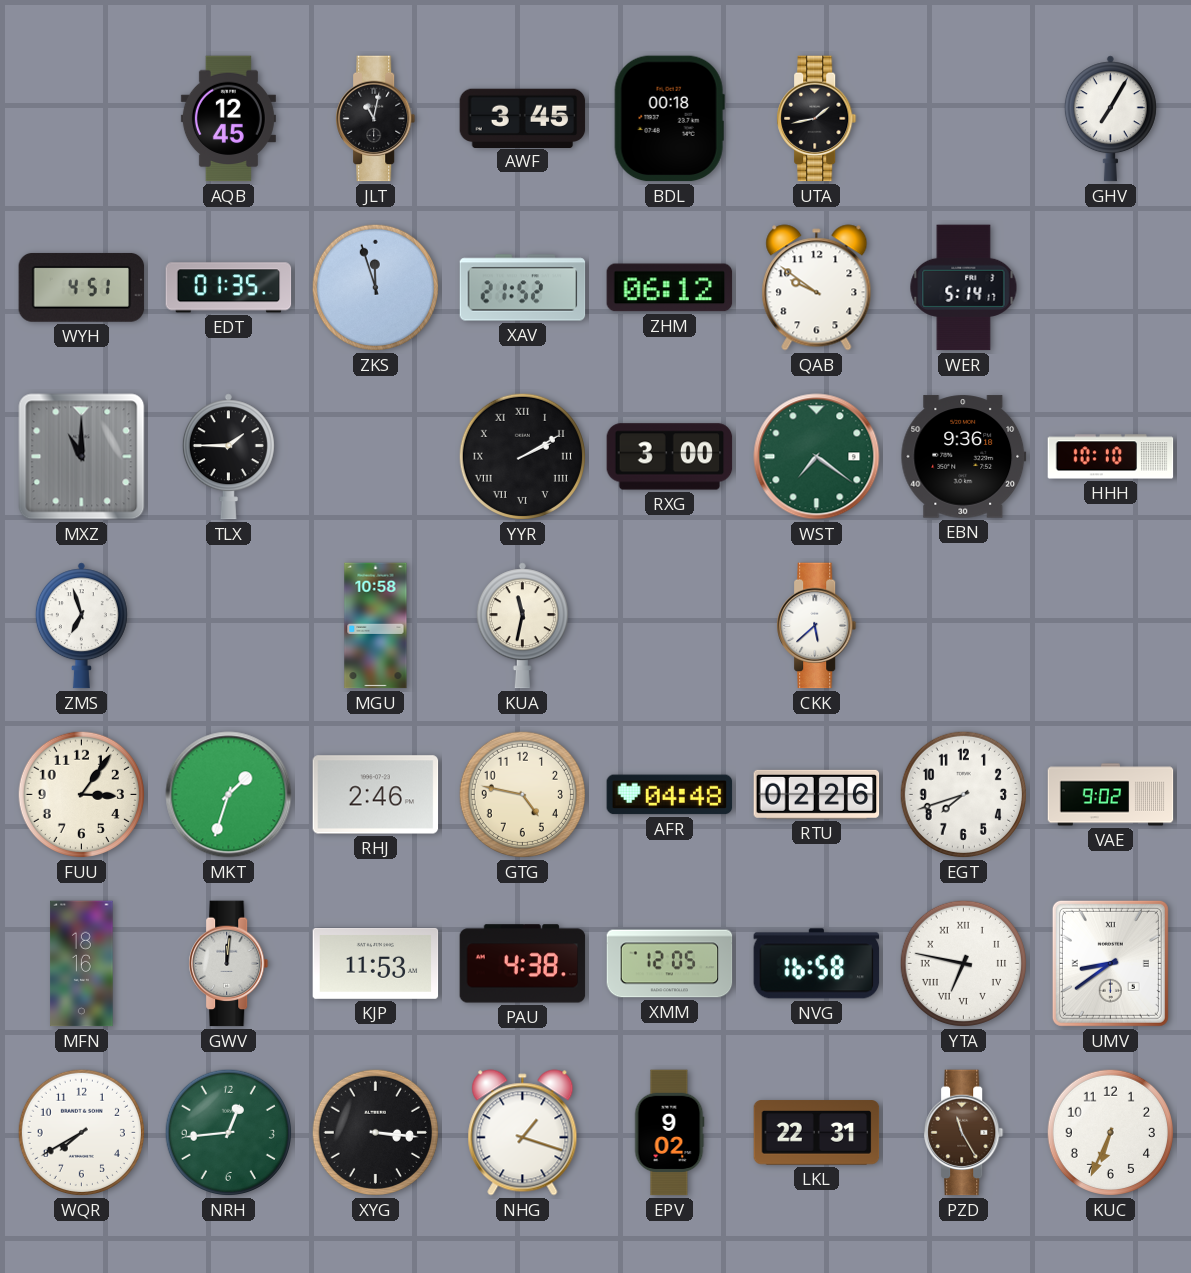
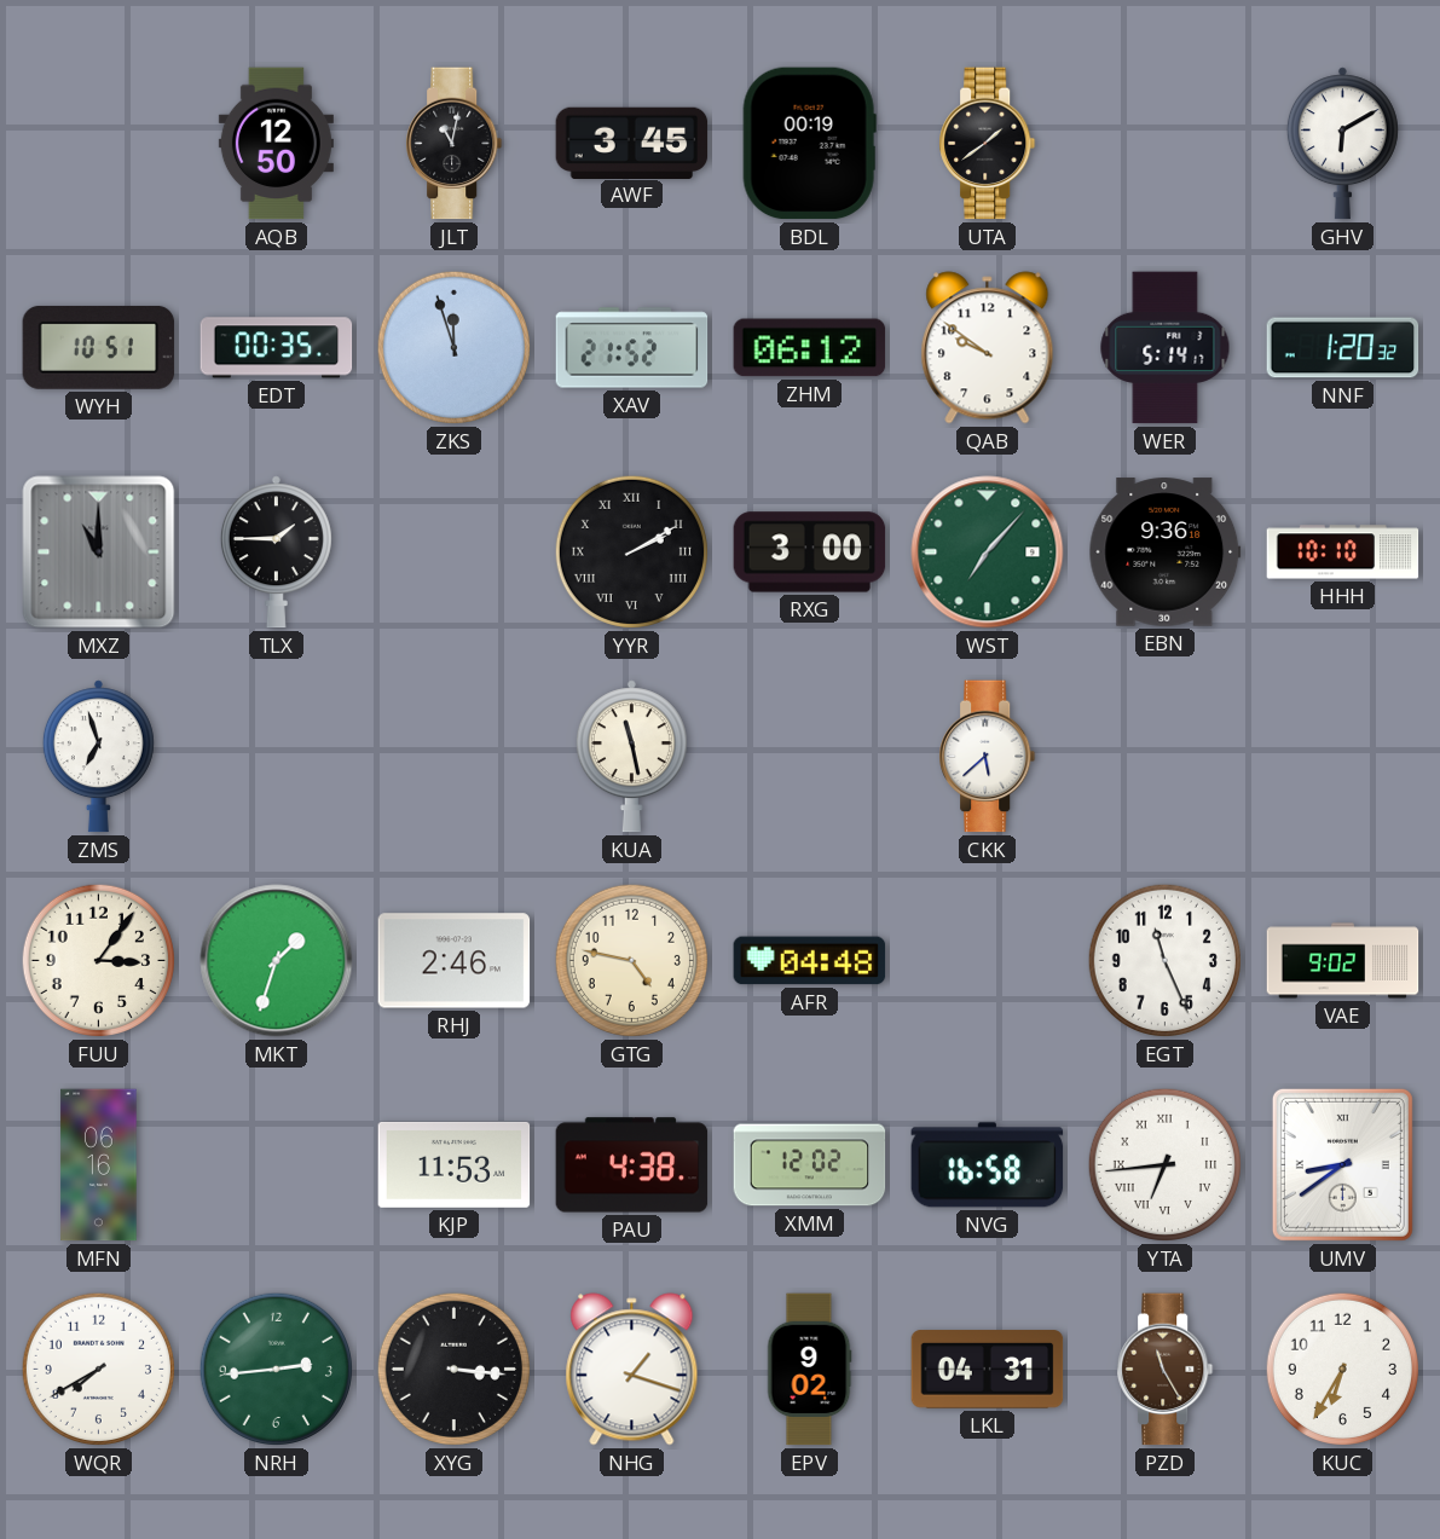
AQB: 12:45 -> 12:50 (276, 144)
BDL: 00:18 -> 00:19 (809, 144)
UTA: 1:43 -> 1:39 (988, 144)
GHV: 7:05 -> 6:10 (1342, 144)
WYH: 4:51 -> 10:51 (99, 347)
EDT: 01:35 -> 00:35 (277, 348)
NNF: none -> 1:20 (1343, 348)
WST: 7:21 -> 7:07 (988, 552)
MGU: 10:58 -> none (376, 626)
KUA: 11:32 -> 11:28 (631, 757)
RTU: 02:26 -> none (817, 794)
EGT: 7:42 -> 11:26 (1164, 960)
MFN: 18:16 -> 06:16 (99, 1165)
GWV: 12:01 -> none (229, 964)
XMM: 12:05 -> 12:02 (810, 1165)
YTA: 6:47 -> 6:44 (1164, 1164)
NRH: 12:44 -> 2:44 (276, 1369)
LKL: 22:31 -> 04:31 (988, 1370)
KUC: 6:34 -> 6:35 (1342, 1369)
